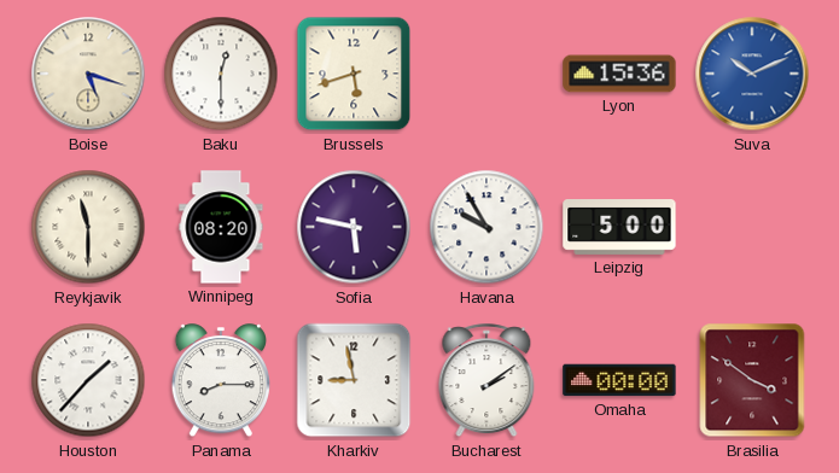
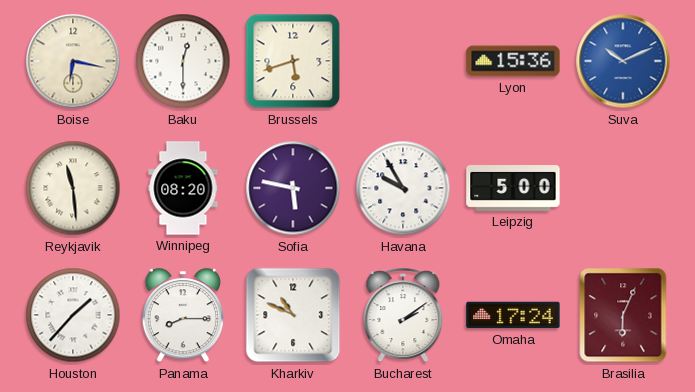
Boise: 5:18 -> 6:17 (73, 61)
Reykjavik: 11:30 -> 11:29 (73, 188)
Kharkiv: 8:58 -> 10:49 (293, 315)
Omaha: 00:00 -> 17:24 (513, 315)
Brasilia: 3:51 -> 6:04 (623, 315)
